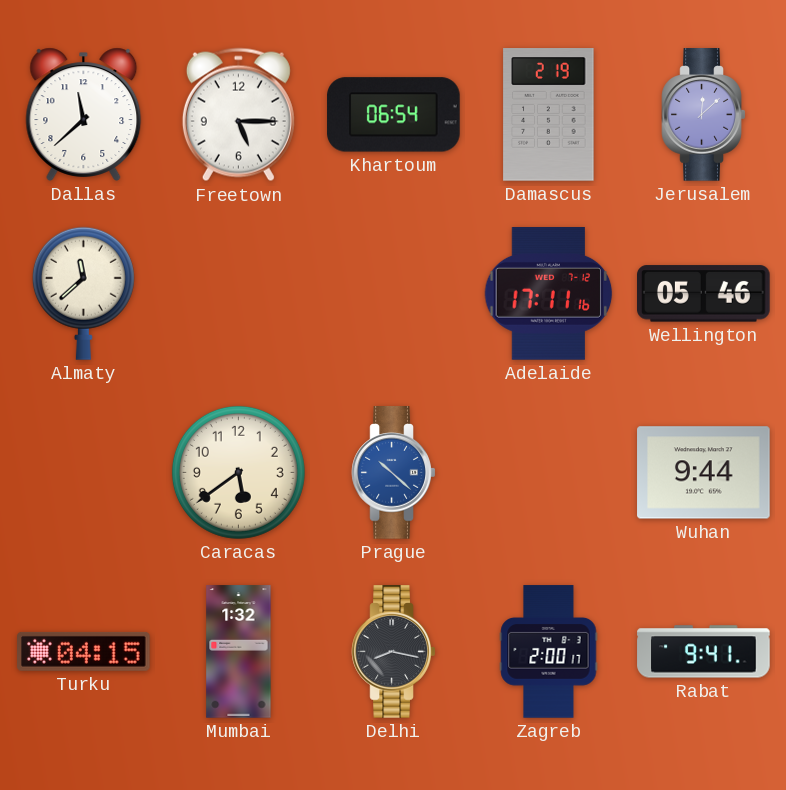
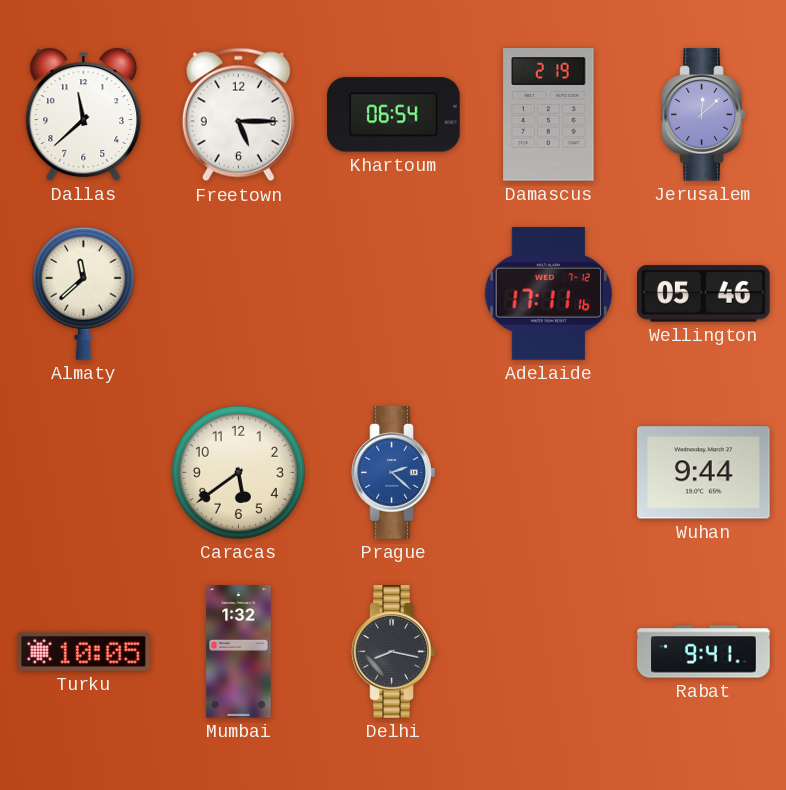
Prague: 10:22 -> 2:22 (394, 473)
Turku: 04:15 -> 10:05 (84, 651)
Zagreb: 2:00 -> none (549, 652)
